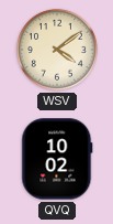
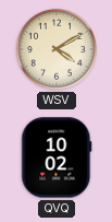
WSV: 4:09 -> 4:10 (57, 49)
